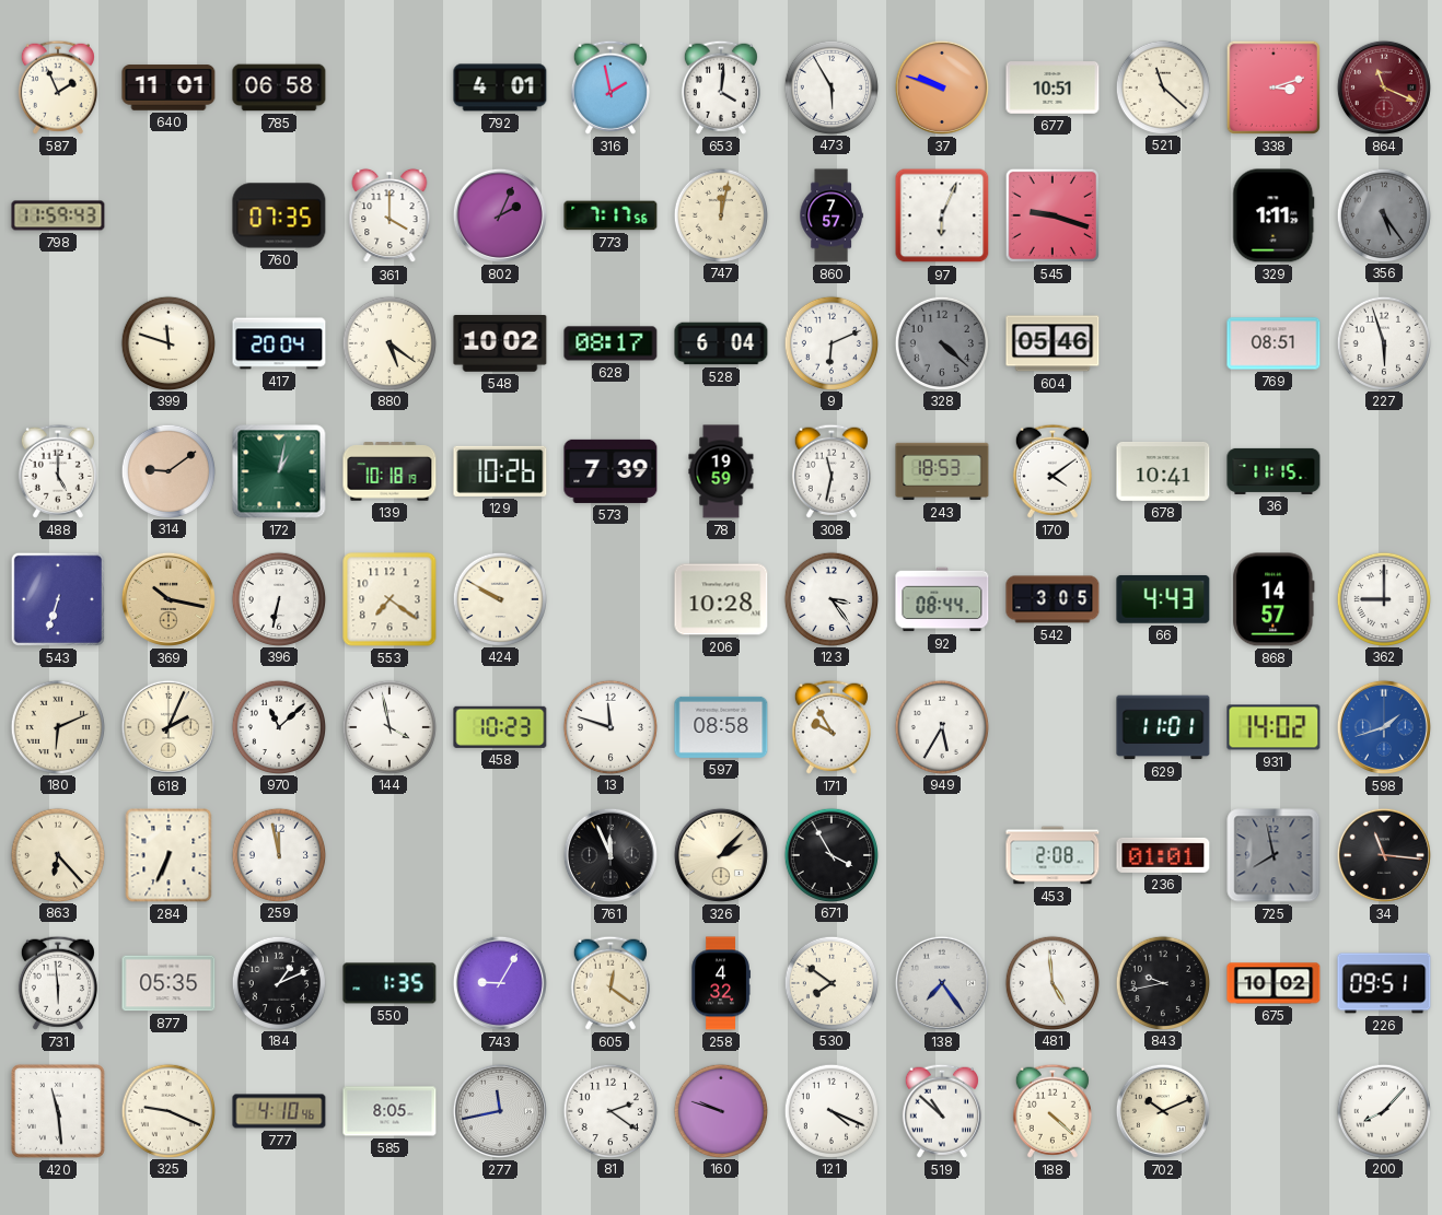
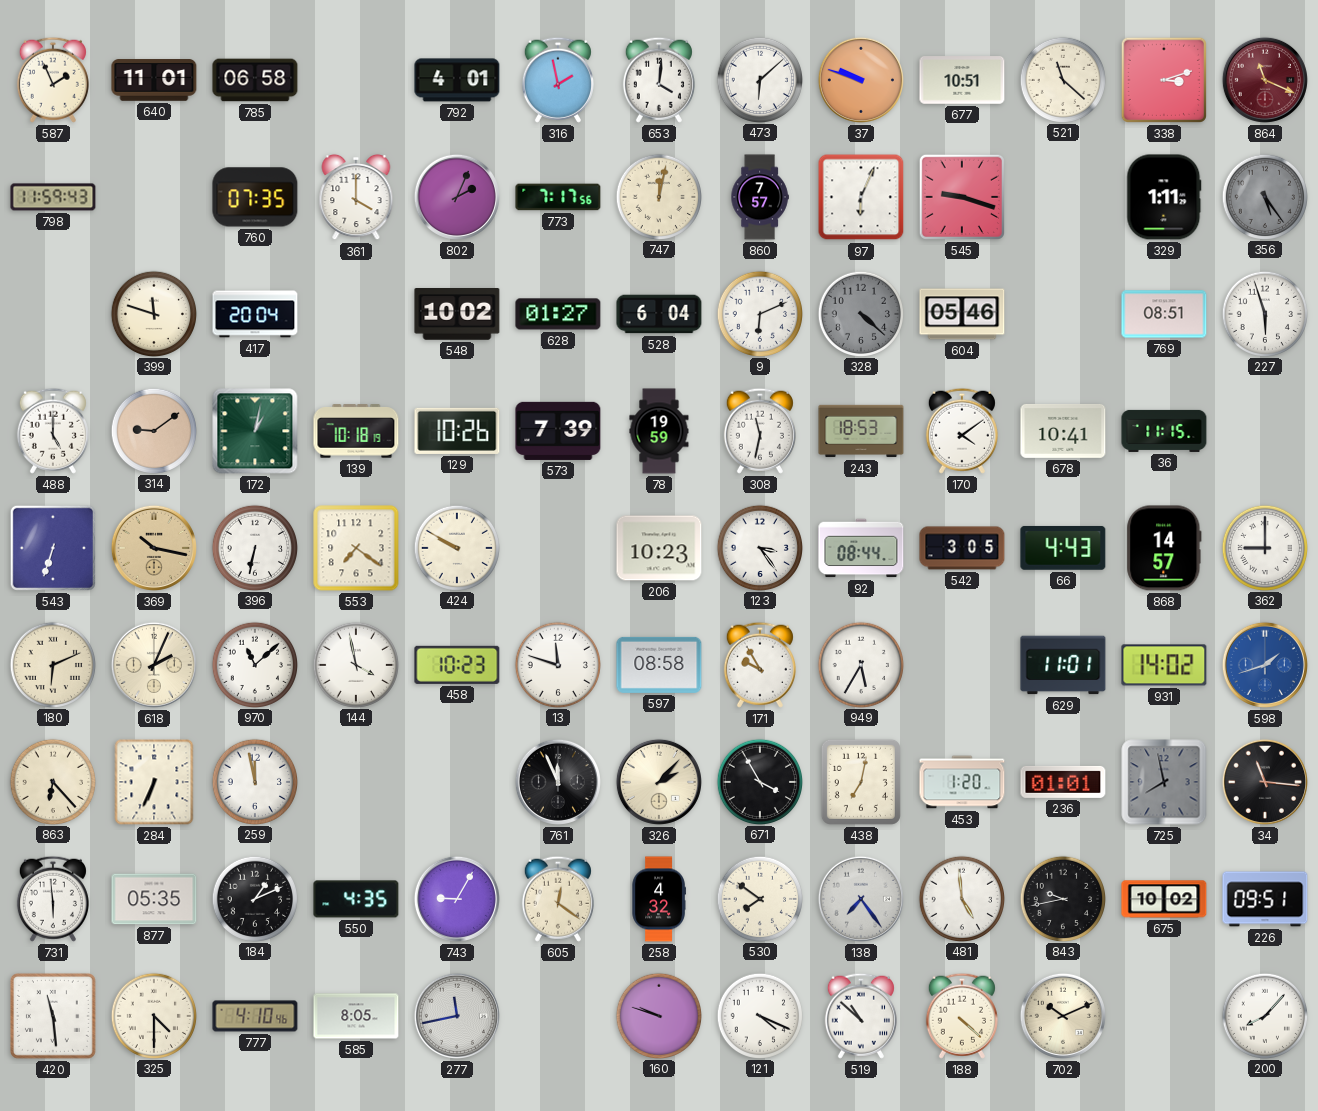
473: 5:55 -> 6:08 (759, 79)
880: 5:21 -> none (388, 342)
628: 08:17 -> 01:27 (558, 314)
206: 10:28 -> 10:23 (659, 548)
438: none -> 7:02 (861, 782)
453: 2:08 -> 1:20 (962, 782)
550: 1:35 -> 4:35 (356, 899)
325: 9:19 -> 4:30 (153, 1015)
81: 2:21 -> none (609, 1110)
